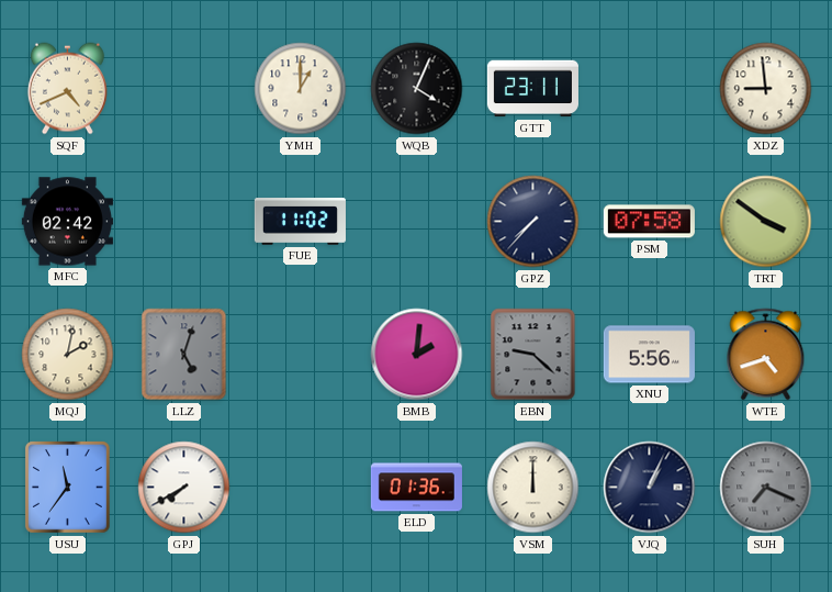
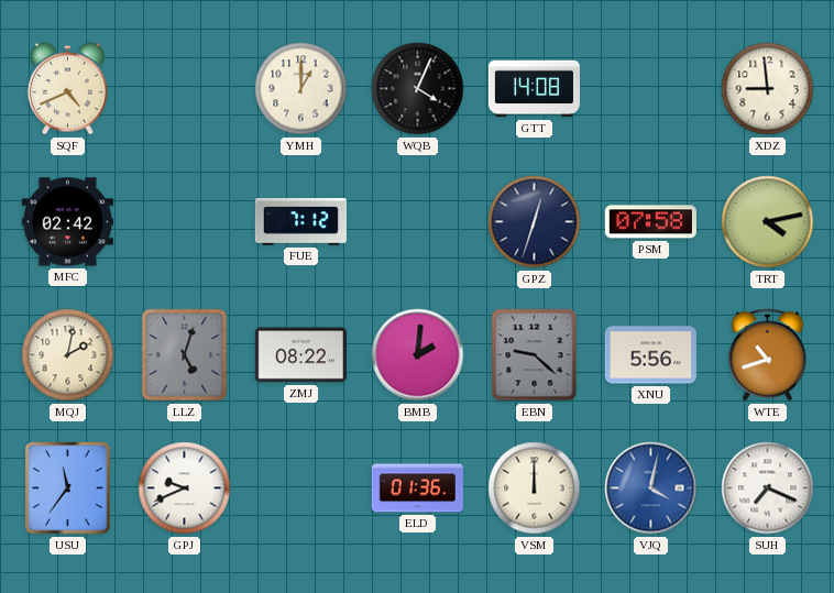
GTT: 23:11 -> 14:08 (534, 89)
FUE: 11:02 -> 7:12 (300, 222)
GPZ: 7:37 -> 12:33 (535, 222)
TRT: 3:51 -> 4:13 (768, 222)
ZMJ: none -> 08:22 (300, 355)
WTE: 4:42 -> 10:42 (768, 355)
GPJ: 7:40 -> 9:41 (185, 488)
VJQ: 1:04 -> 4:02 (651, 488)
VJQ dial: navy -> blue (651, 488)
SUH dial: grey -> white (768, 488)
